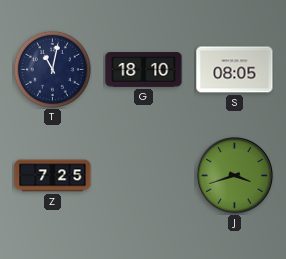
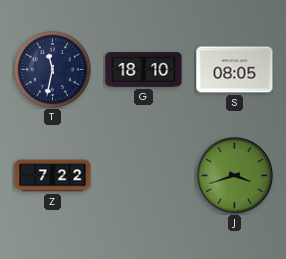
T: 11:02 -> 11:32 (52, 69)
Z: 7:25 -> 7:22 (53, 176)
